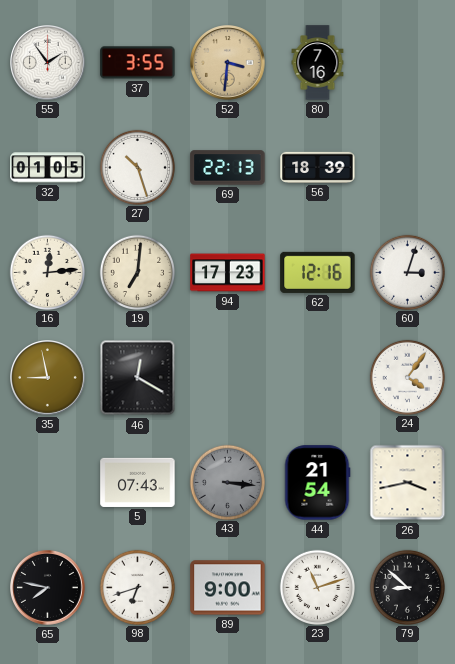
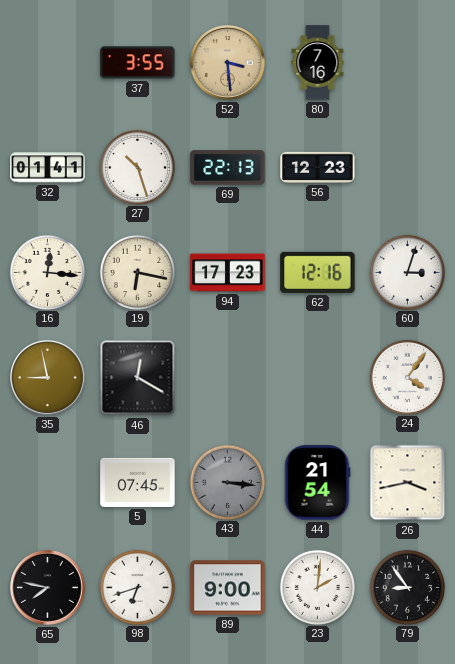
55: 1:54 -> none (48, 63)
52: 3:31 -> 3:29 (228, 63)
32: 01:05 -> 01:41 (48, 168)
56: 18:39 -> 12:23 (318, 167)
16: 12:14 -> 12:16 (47, 272)
19: 7:01 -> 6:17 (137, 272)
5: 07:43 -> 07:45 (138, 482)
23: 11:12 -> 2:01 (317, 587)
79: 8:52 -> 8:54 (407, 587)
